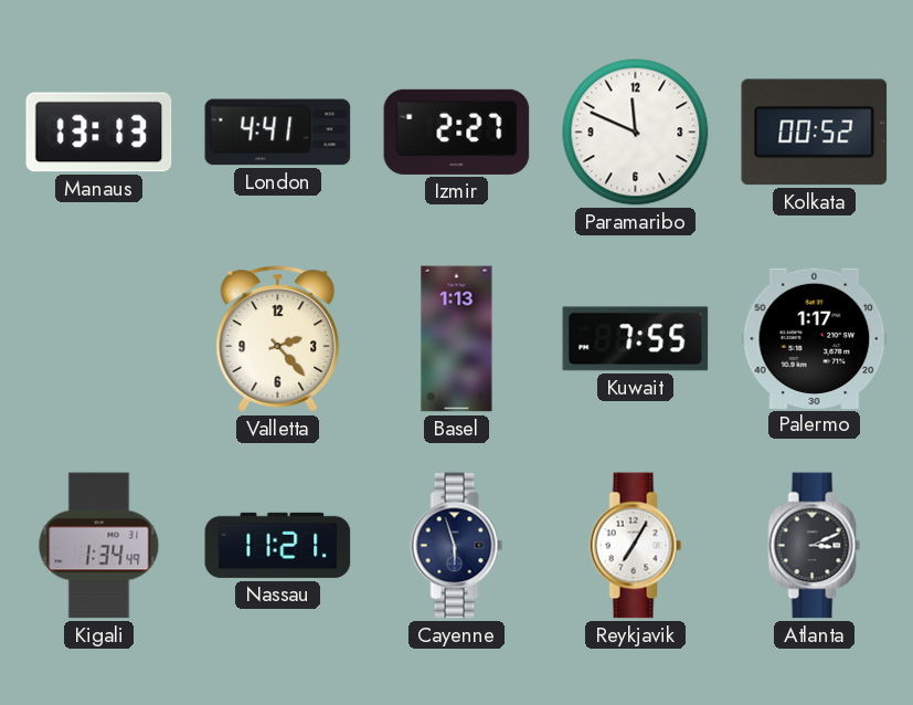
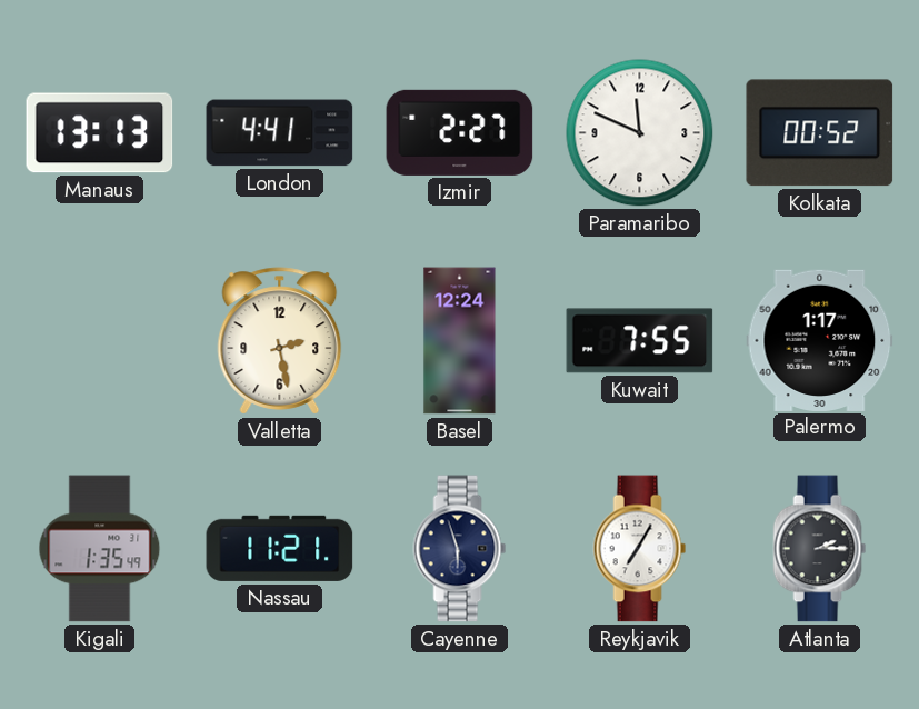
Valletta: 2:23 -> 2:28 (280, 341)
Basel: 1:13 -> 12:24 (460, 341)
Kigali: 1:34 -> 1:35 (100, 549)
Atlanta: 3:11 -> 2:15 (820, 549)
